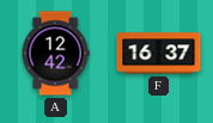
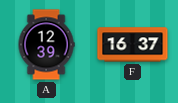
A: 12:42 -> 12:39 (46, 45)
